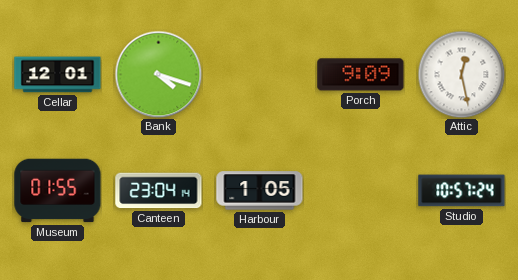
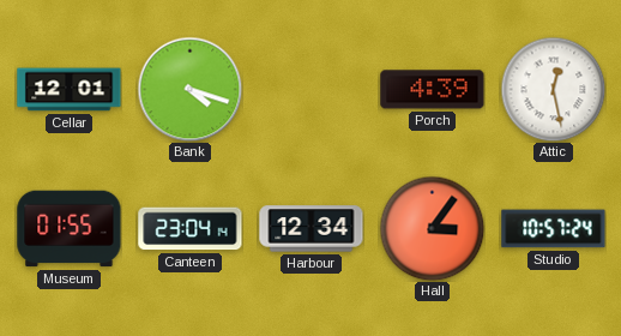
Porch: 9:09 -> 4:39 (433, 90)
Harbour: 1:05 -> 12:34 (312, 229)
Hall: none -> 3:06 (432, 228)
